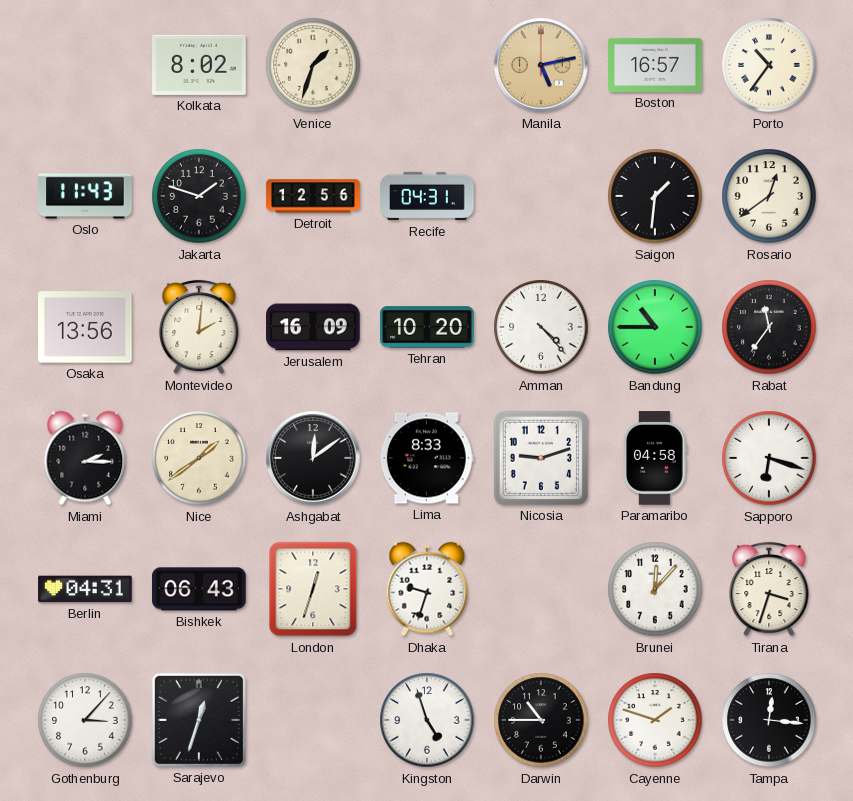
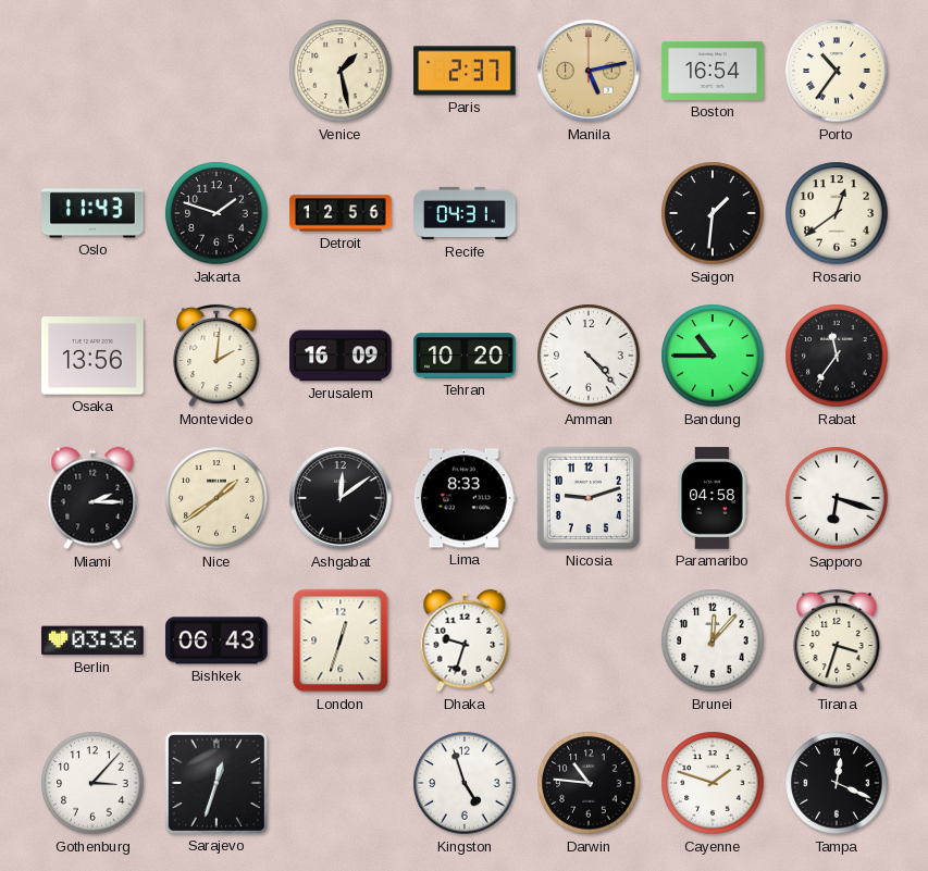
Kolkata: 8:02 -> none (199, 65)
Venice: 1:33 -> 1:28 (341, 71)
Paris: none -> 2:37 (465, 71)
Boston: 16:57 -> 16:54 (713, 71)
Berlin: 04:31 -> 03:36 (92, 640)
Darwin: 10:45 -> 10:46 (589, 783)
Tampa: 12:16 -> 12:19 (837, 783)
